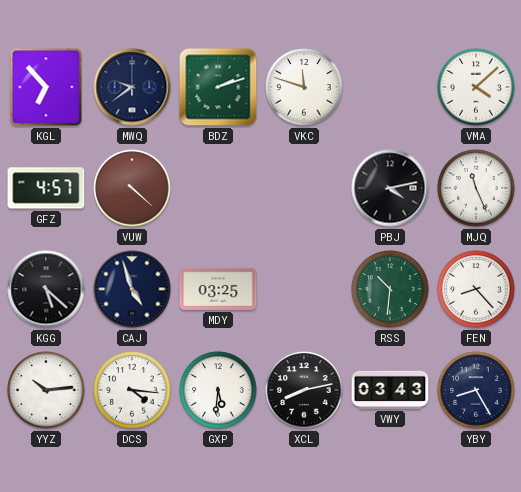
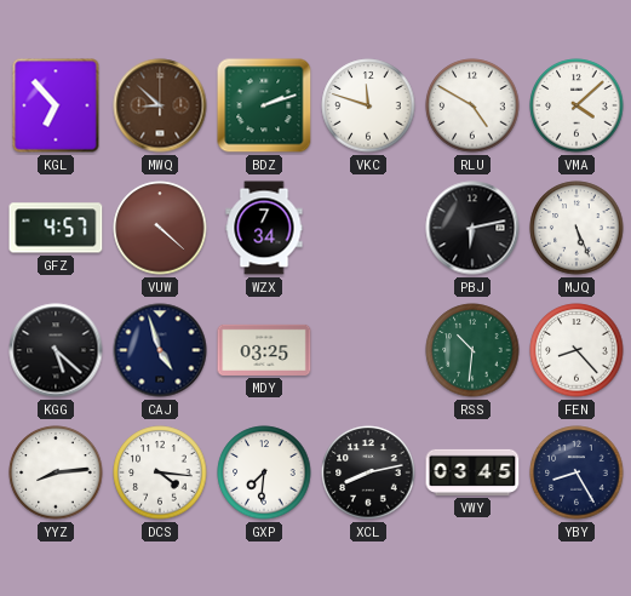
MWQ: 9:39 -> 8:52 (160, 105)
MWQ dial: navy -> brown (160, 105)
RLU: none -> 4:50 (472, 105)
WZX: none -> 7:34 (264, 228)
PBJ: 4:13 -> 6:13 (472, 228)
MJQ: 11:26 -> 5:26 (576, 228)
YYZ: 10:14 -> 8:14 (56, 472)
GXP: 5:31 -> 7:31 (264, 472)
VWY: 03:43 -> 03:45 (472, 472)
